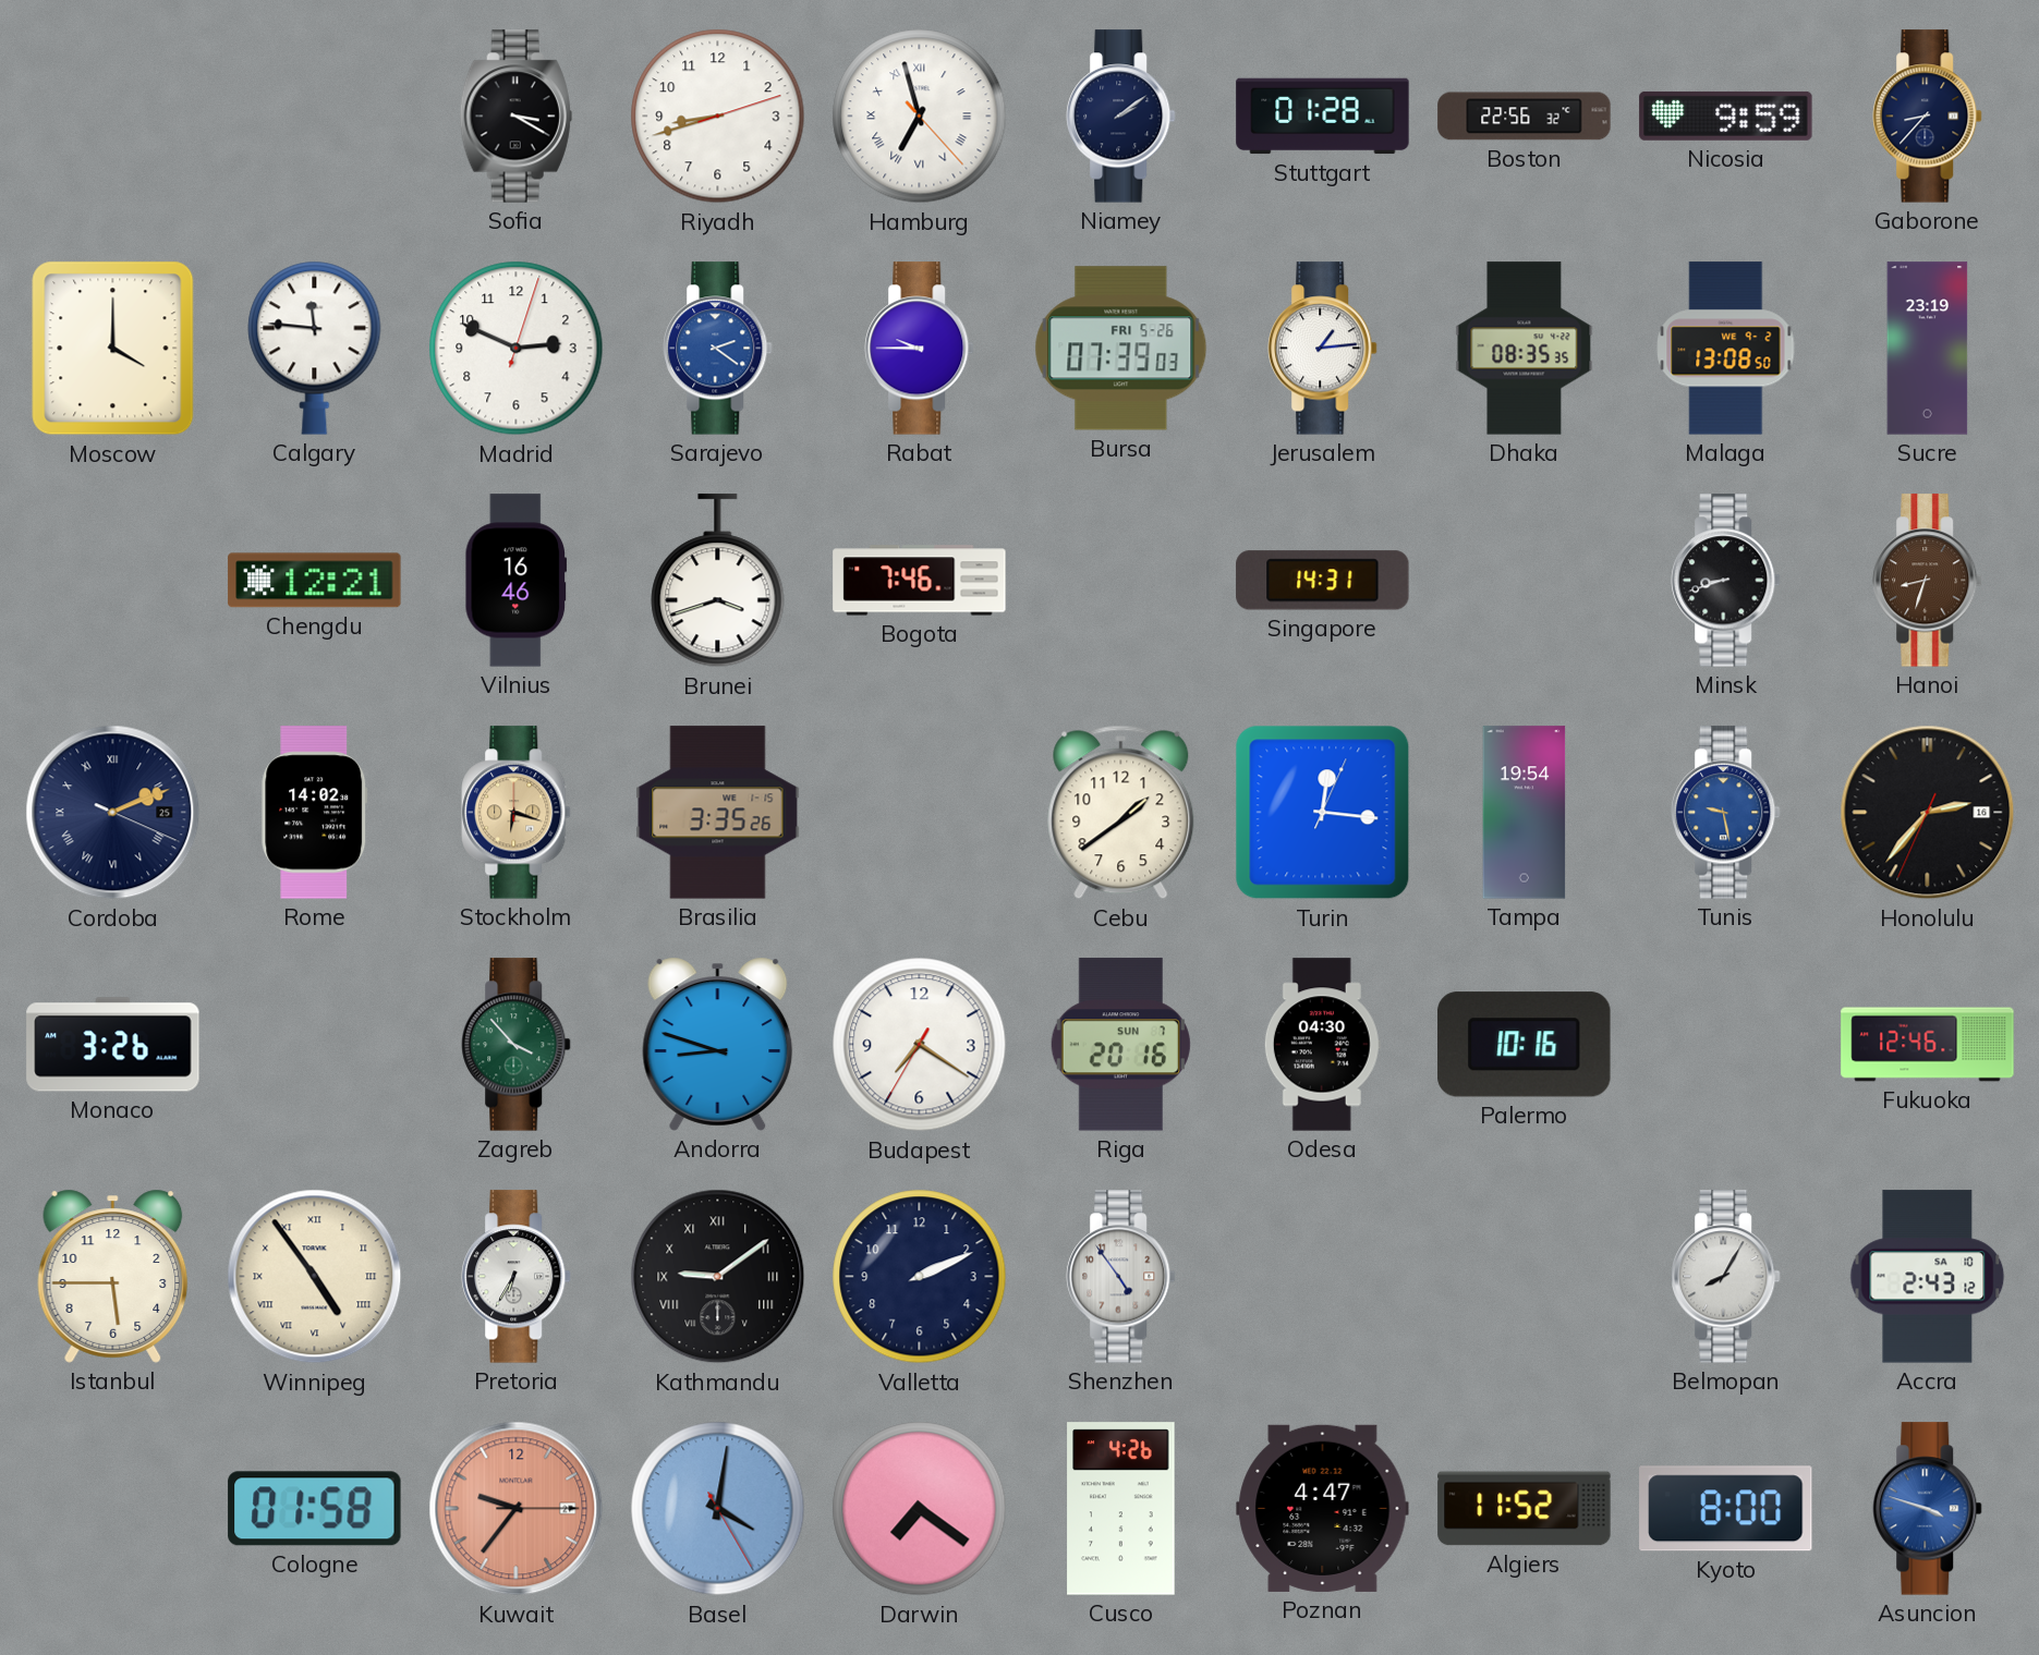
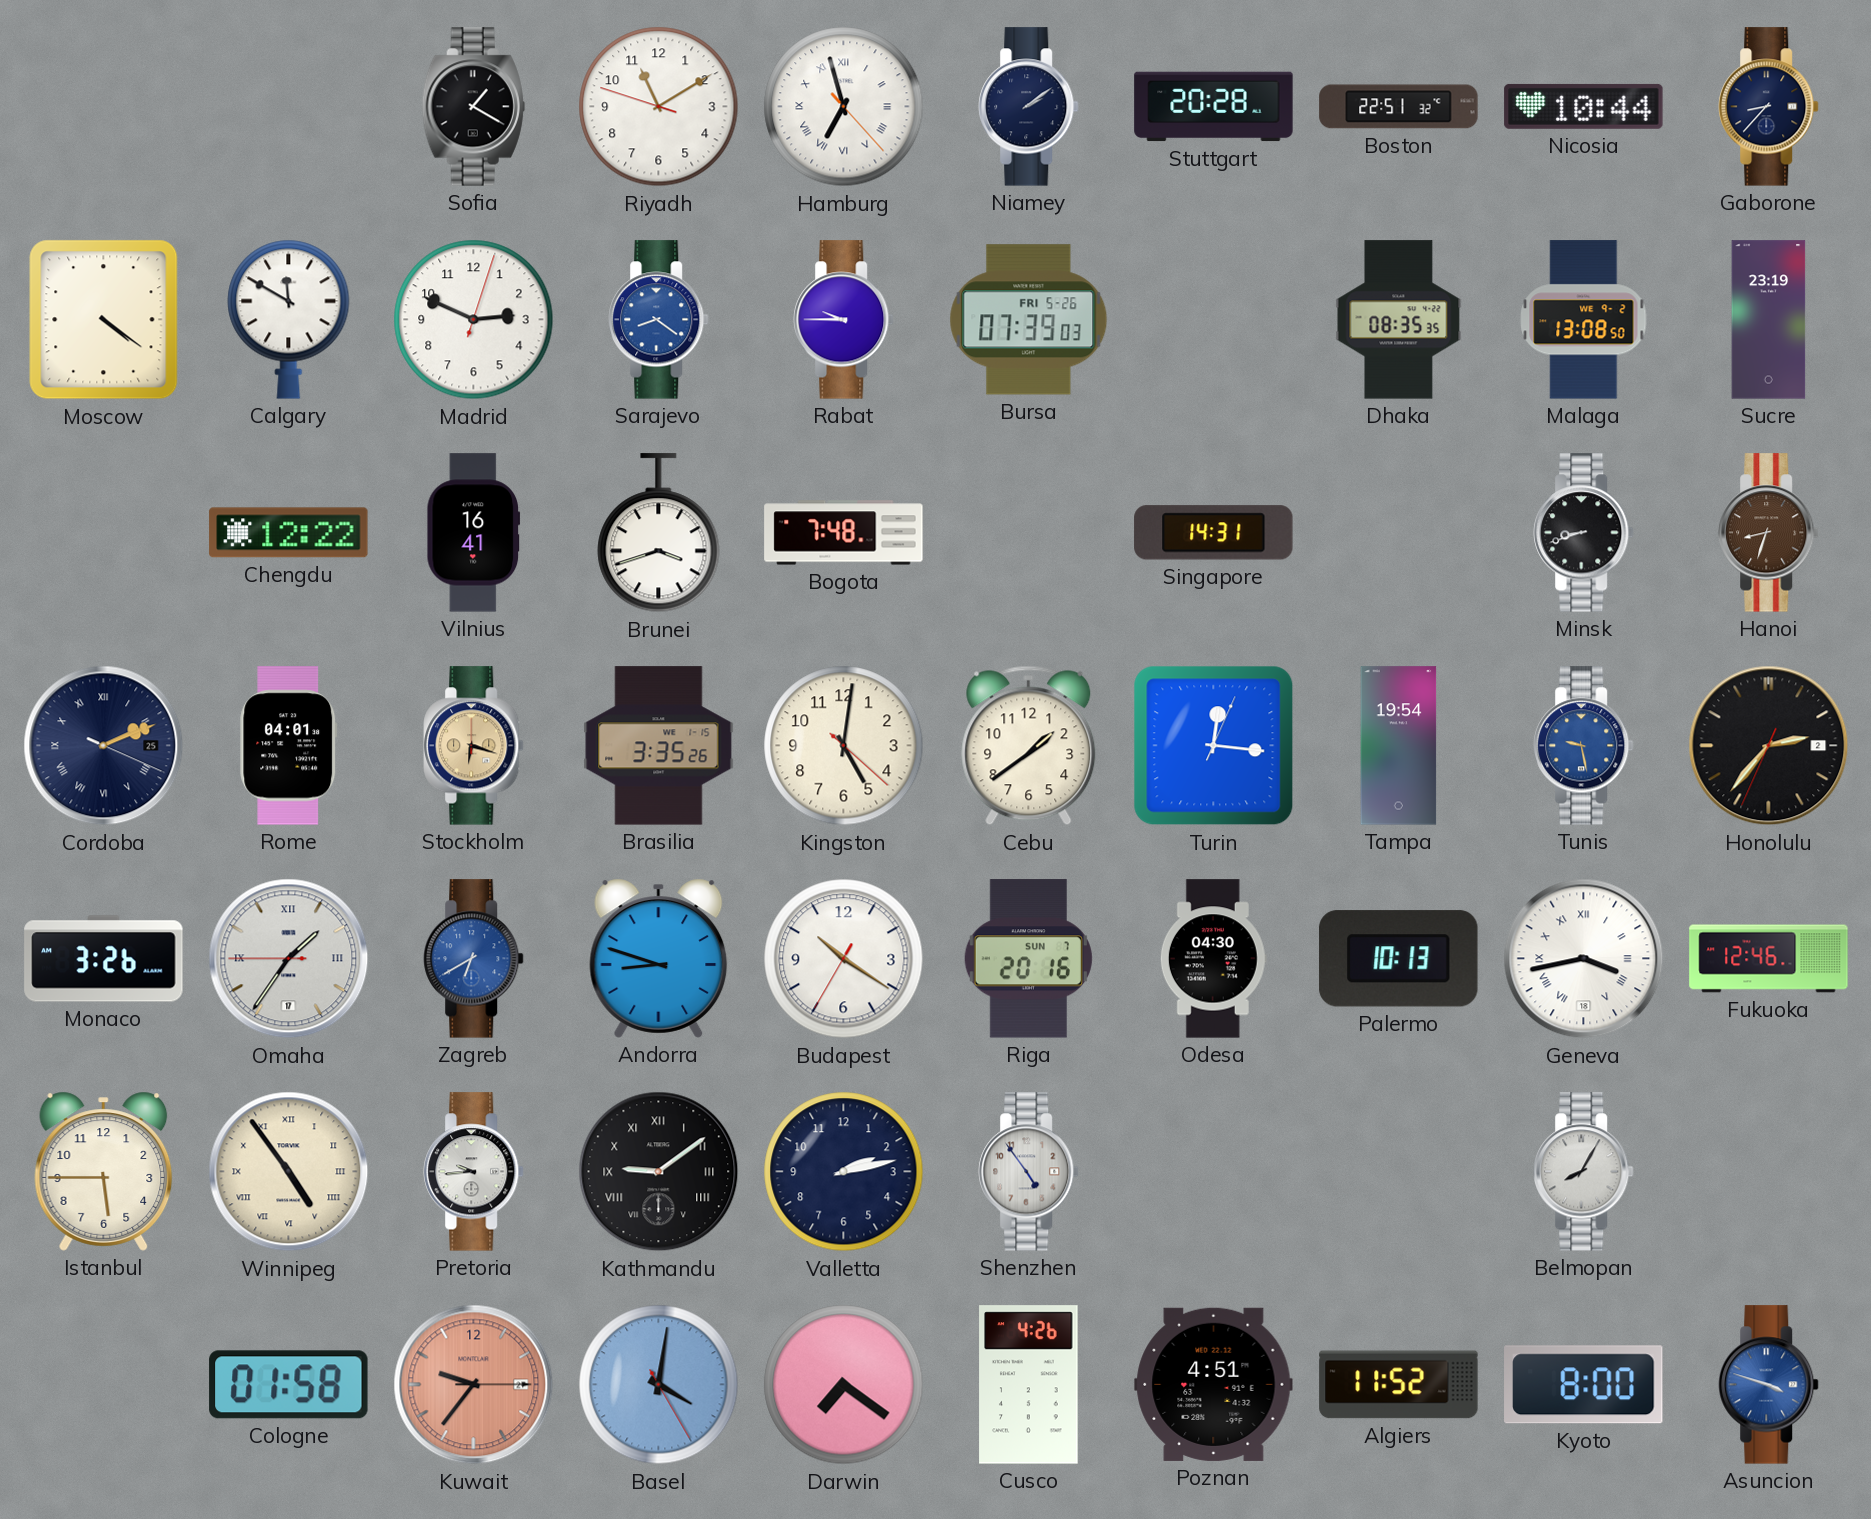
Sofia: 3:20 -> 1:20 (473, 107)
Riyadh: 8:42 -> 11:09 (659, 107)
Stuttgart: 01:28 -> 20:28 (1214, 107)
Boston: 22:56 -> 22:51 (1399, 107)
Nicosia: 9:59 -> 10:44 (1584, 106)
Moscow: 4:00 -> 4:21 (104, 320)
Calgary: 11:46 -> 11:50 (289, 319)
Sarajevo: 2:21 -> 8:21 (659, 320)
Jerusalem: 1:14 -> none (1323, 349)
Chengdu: 12:21 -> 12:22 (289, 533)
Vilnius: 16:46 -> 16:41 (474, 533)
Bogota: 7:46 -> 7:48 (844, 533)
Rome: 14:02 -> 04:01 (289, 746)
Kingston: none -> 5:01 (844, 746)
Honolulu date: 16 -> 2 (1769, 746)
Omaha: none -> 1:35 (289, 959)
Zagreb: 3:53 -> 6:40 (474, 959)
Zagreb dial: green -> blue (474, 959)
Budapest: 7:20 -> 10:20 (844, 959)
Palermo: 10:16 -> 10:13 (1399, 959)
Geneva: none -> 3:43 (1584, 959)
Pretoria: 6:35 -> 9:44 (474, 1172)
Valletta: 2:11 -> 2:13 (844, 1172)
Accra: 2:43 -> none (1928, 1277)
Poznan: 4:47 -> 4:51 (1214, 1384)
